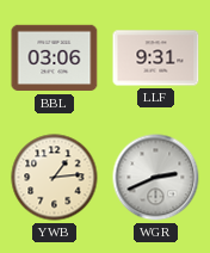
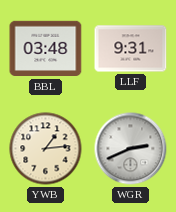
BBL: 03:06 -> 03:48 (46, 49)
